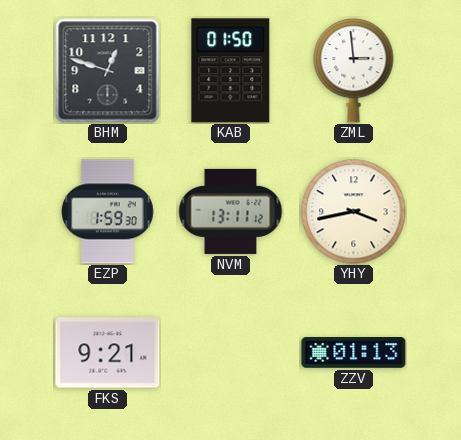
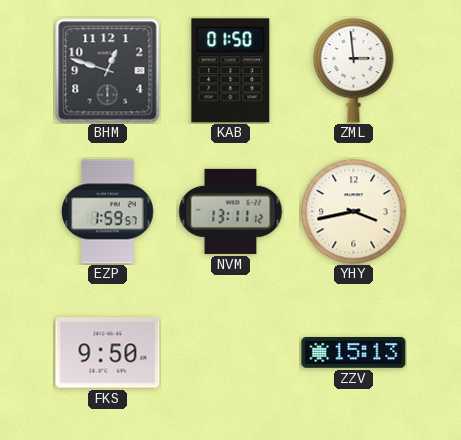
EZP: 1:59:30 -> 1:59:57 (108, 212)
FKS: 9:21 -> 9:50 (108, 353)
ZZV: 01:13 -> 15:13 (354, 353)
